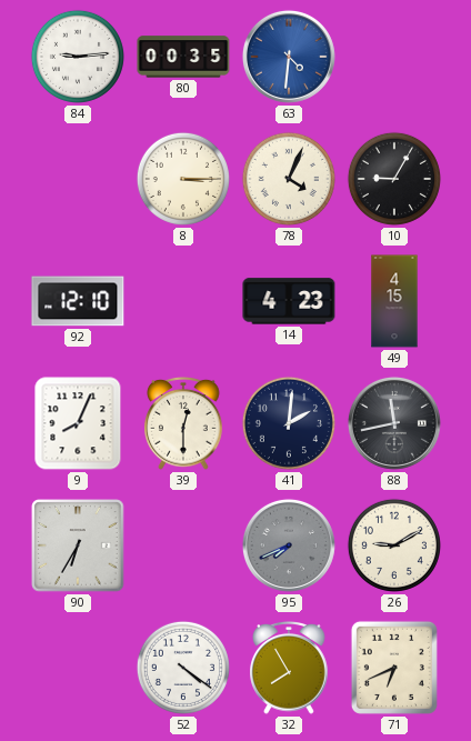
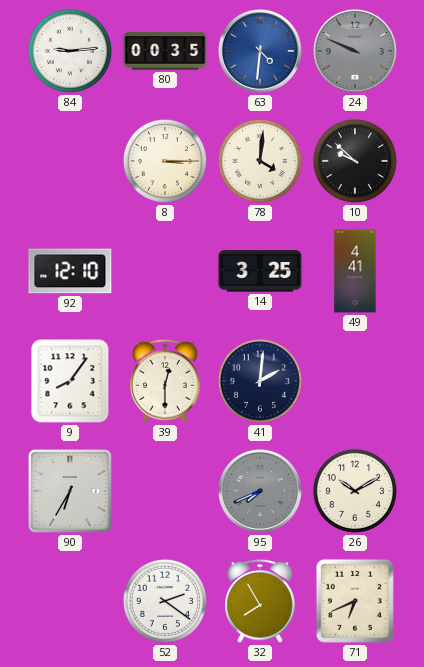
24: none -> 9:49 (355, 51)
78: 4:04 -> 4:01 (260, 161)
10: 9:05 -> 9:52 (355, 161)
14: 4:23 -> 3:25 (260, 271)
49: 4:15 -> 4:41 (355, 271)
9: 8:04 -> 8:06 (70, 381)
88: 11:43 -> none (394, 423)
26: 9:10 -> 10:10 (355, 491)
52: 4:21 -> 2:21 (165, 601)
